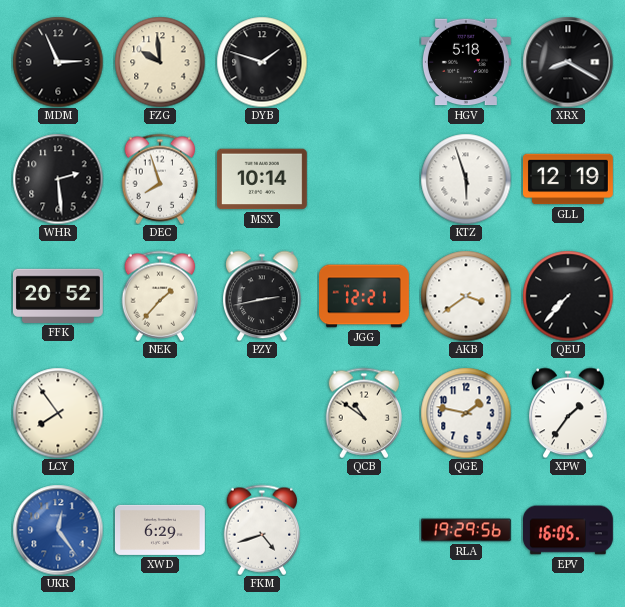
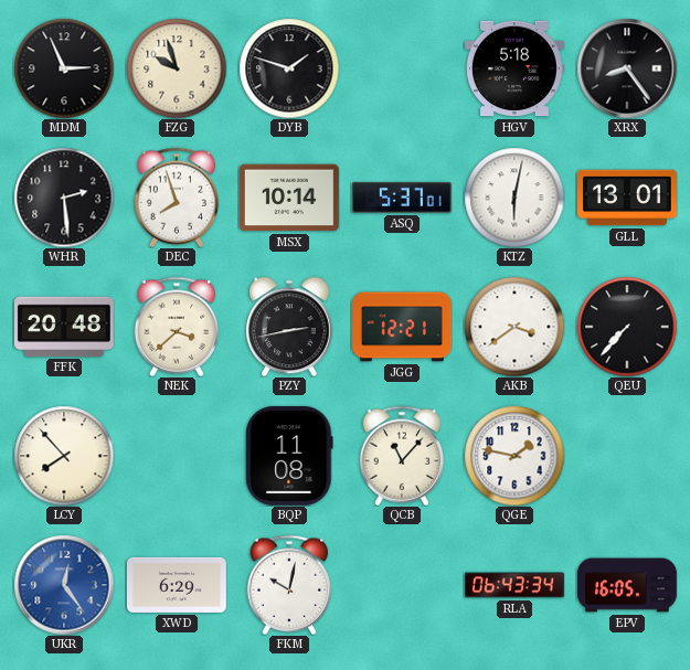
FZG: 9:59 -> 9:57 (177, 68)
XRX: 8:20 -> 8:24 (627, 68)
ASQ: none -> 5:37 (402, 198)
KTZ: 5:57 -> 6:02 (514, 198)
GLL: 12:19 -> 13:01 (627, 198)
FFK: 20:52 -> 20:48 (64, 327)
NEK: 1:37 -> 3:38 (177, 327)
LCY: 7:54 -> 7:53 (64, 456)
BQP: none -> 11:08 (289, 456)
QCB: 10:51 -> 11:07 (402, 456)
XPW: 1:36 -> none (569, 413)
FKM: 4:42 -> 10:02 (289, 585)
RLA: 19:29 -> 06:43 (514, 585)
